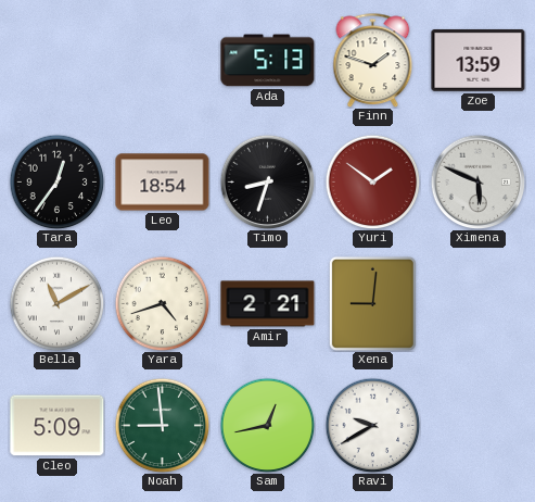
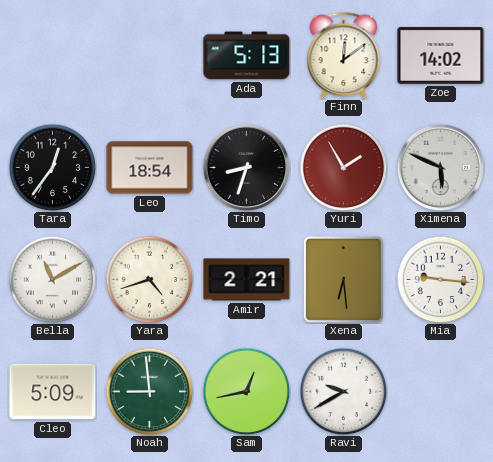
Finn: 1:48 -> 12:09 (344, 55)
Zoe: 13:59 -> 14:02 (441, 55)
Yuri: 1:51 -> 1:55 (343, 167)
Xena: 9:01 -> 6:29 (343, 279)
Mia: none -> 9:16 (440, 279)
